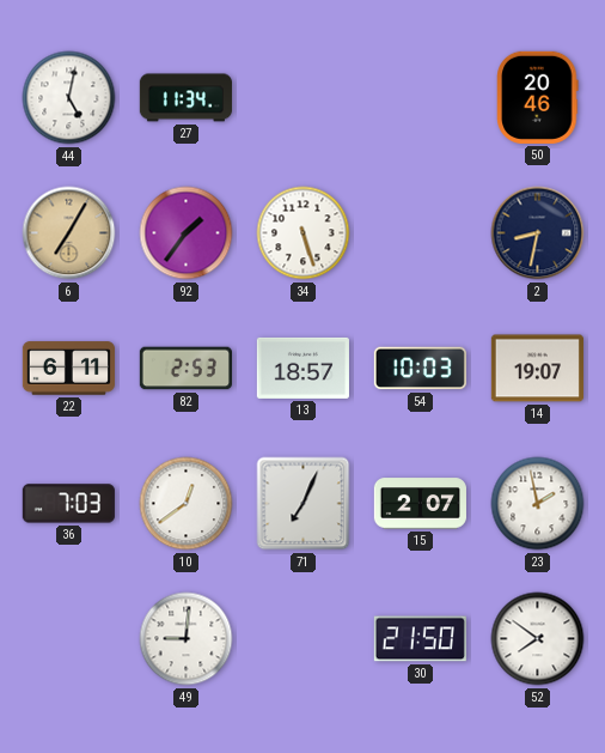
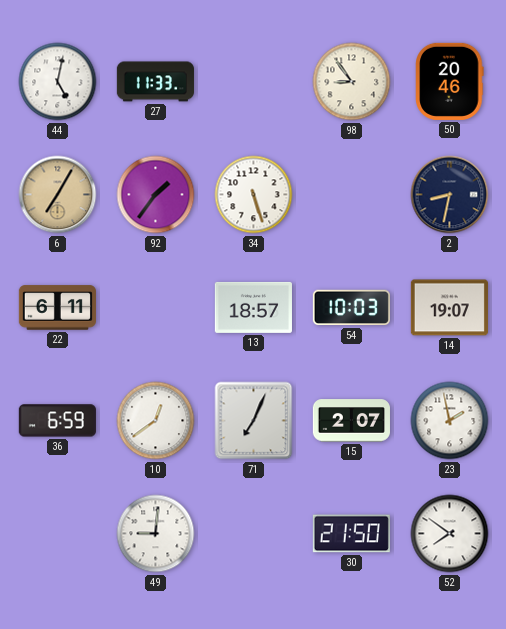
27: 11:34 -> 11:33 (155, 82)
98: none -> 8:54 (352, 82)
82: 2:53 -> none (185, 369)
36: 7:03 -> 6:59 (57, 421)
